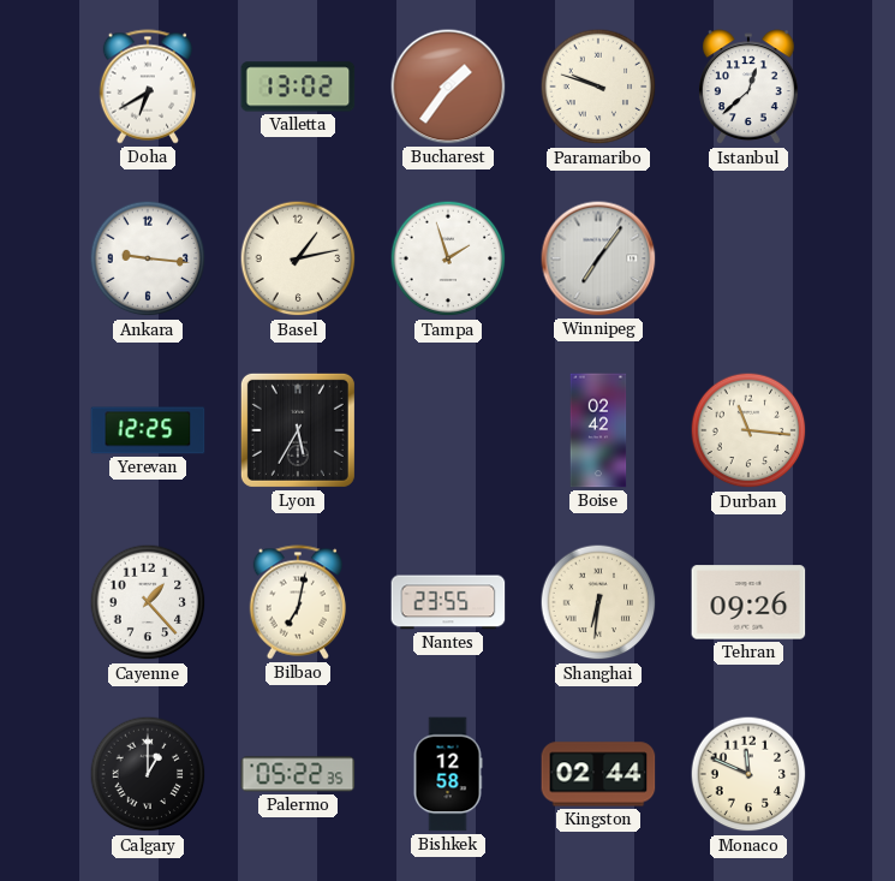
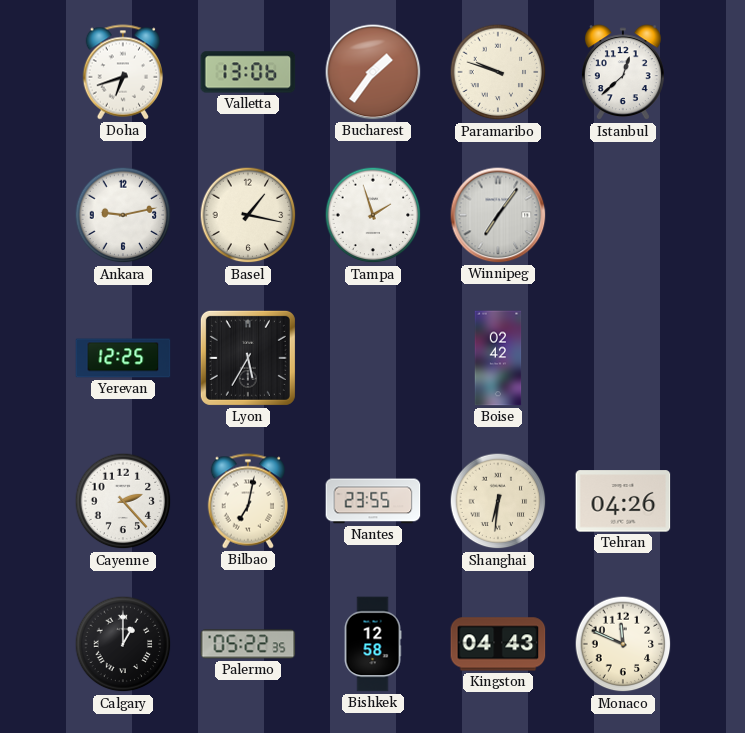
Doha: 6:40 -> 6:42 (122, 72)
Valletta: 13:02 -> 13:06 (248, 72)
Ankara: 9:16 -> 9:13 (123, 215)
Basel: 1:13 -> 1:17 (248, 215)
Durban: 11:16 -> none (748, 430)
Cayenne: 1:23 -> 2:23 (123, 501)
Tehran: 09:26 -> 04:26 (623, 501)
Kingston: 02:44 -> 04:43 (498, 644)
